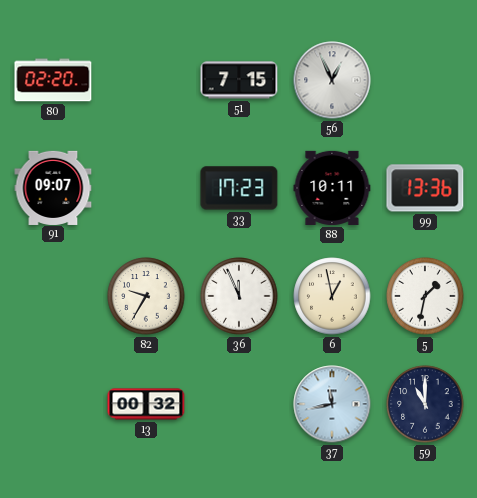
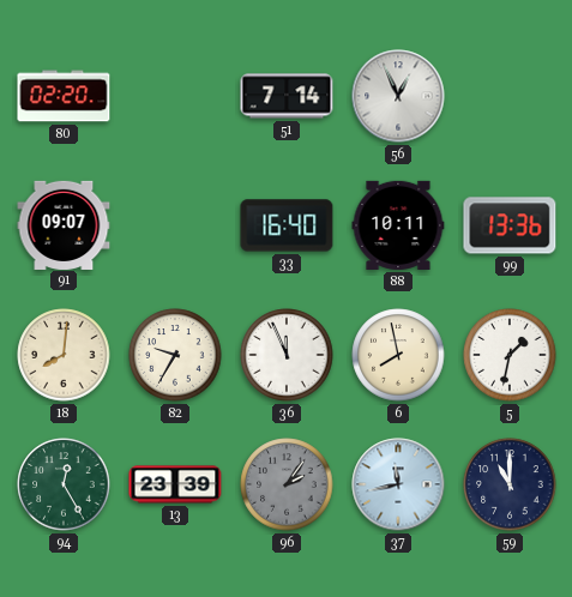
51: 7:15 -> 7:14 (287, 96)
33: 17:23 -> 16:40 (287, 225)
18: none -> 8:01 (64, 355)
6: 12:58 -> 7:58 (398, 355)
94: none -> 12:25 (64, 484)
13: 00:32 -> 23:39 (175, 484)
96: none -> 2:06 (287, 484)
